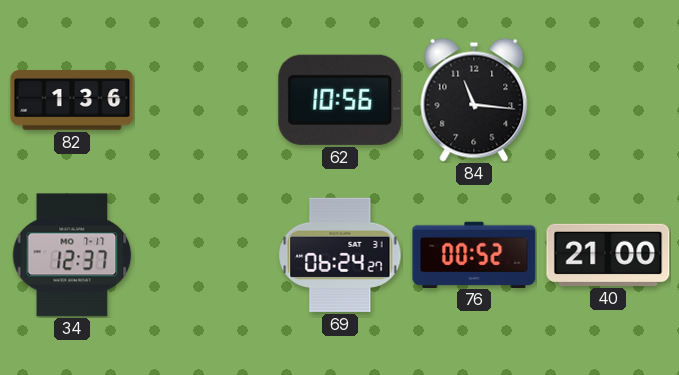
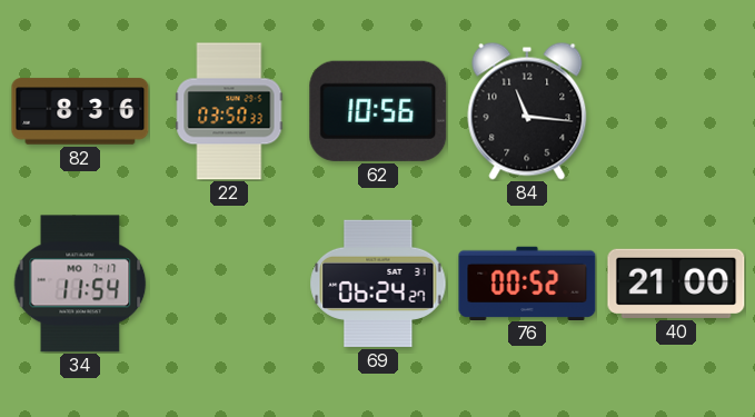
82: 1:36 -> 8:36 (80, 111)
22: none -> 03:50 (229, 111)
34: 12:37 -> 11:54 (80, 284)
